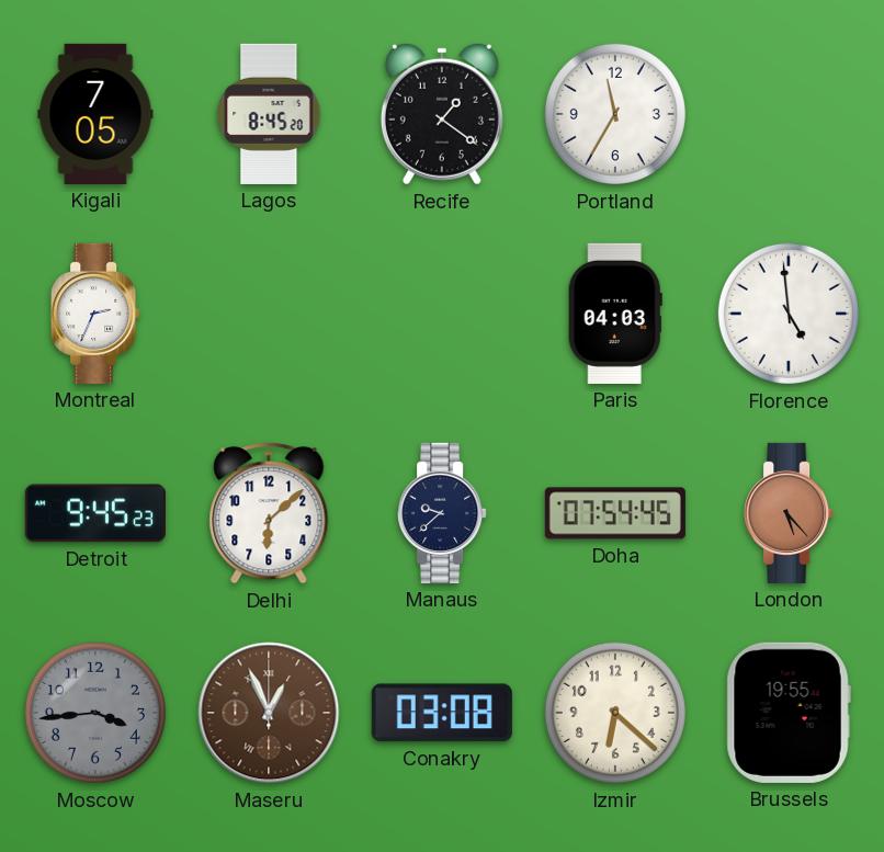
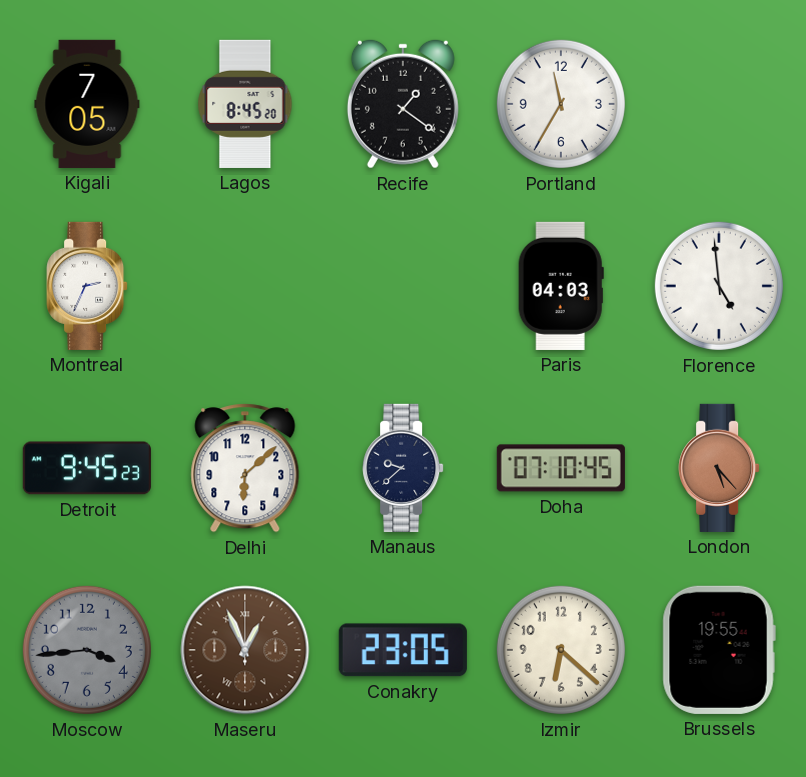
Doha: 07:54 -> 07:10 (561, 468)
Conakry: 03:08 -> 23:05 (403, 650)
